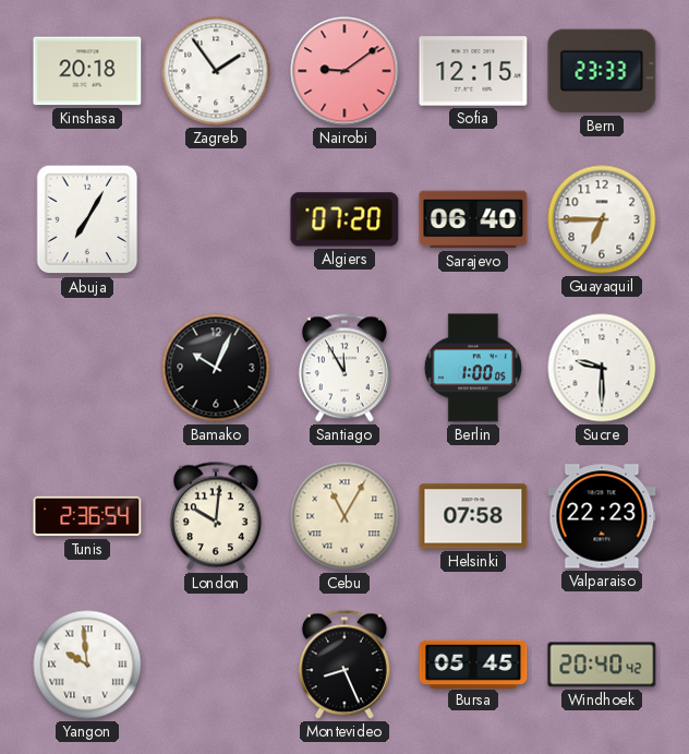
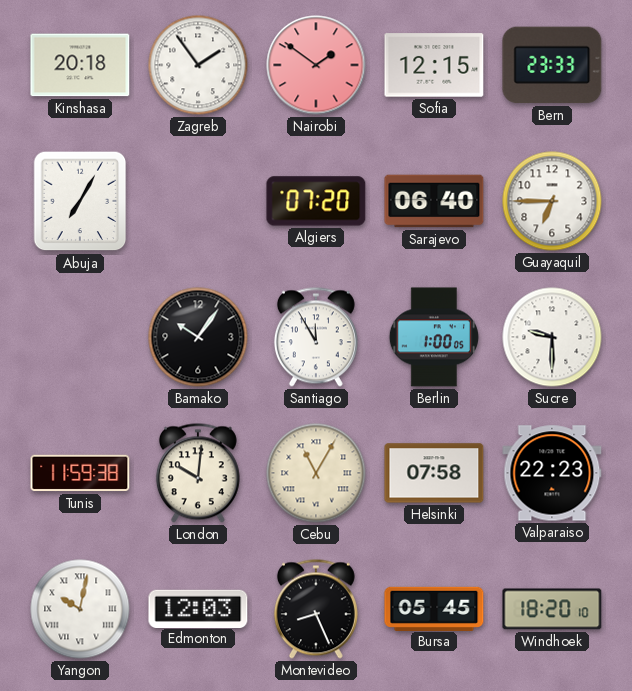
Nairobi: 9:09 -> 1:51 (316, 65)
Bamako: 10:04 -> 10:06 (198, 337)
Tunis: 2:36 -> 11:59 (80, 473)
Yangon: 9:59 -> 10:02 (80, 609)
Edmonton: none -> 12:03 (198, 608)
Windhoek: 20:40 -> 18:20 (552, 609)
